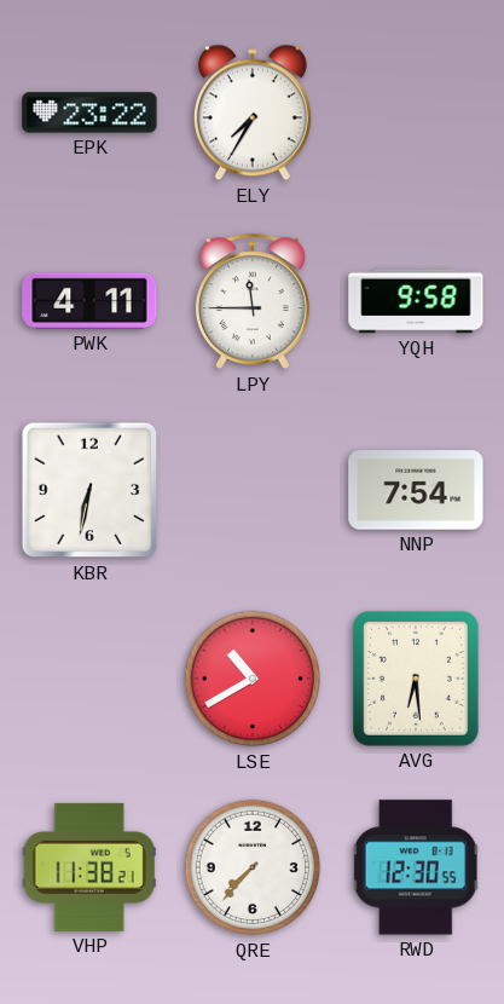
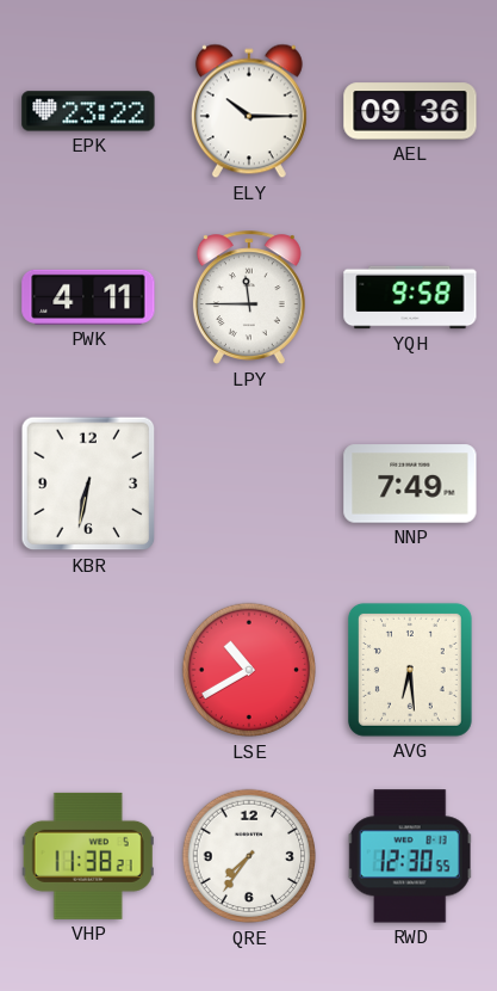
ELY: 7:35 -> 10:15 (249, 111)
AEL: none -> 09:36 (410, 111)
NNP: 7:54 -> 7:49 (410, 484)
QRE: 7:37 -> 7:36 (249, 856)
